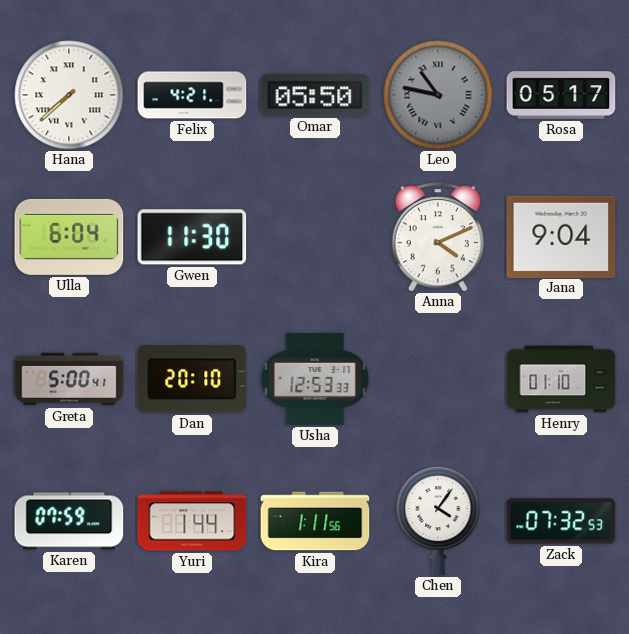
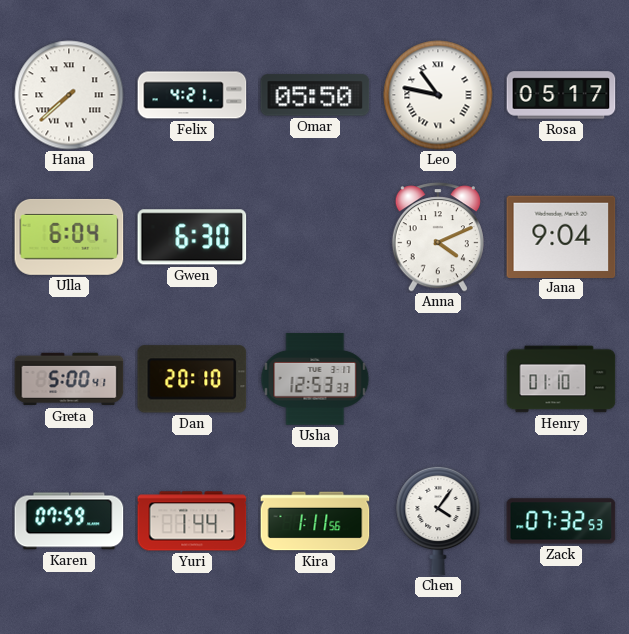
Leo dial: grey -> white (438, 95)
Gwen: 11:30 -> 6:30 (192, 237)
